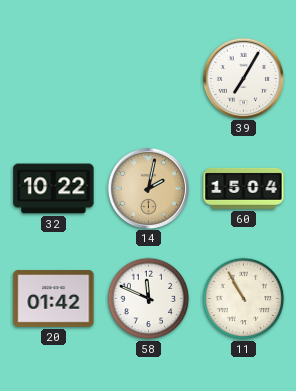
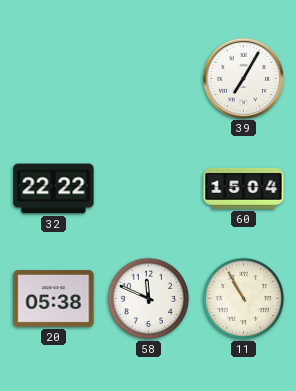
32: 10:22 -> 22:22 (54, 189)
14: 2:02 -> none (148, 188)
20: 01:42 -> 05:38 (54, 299)
